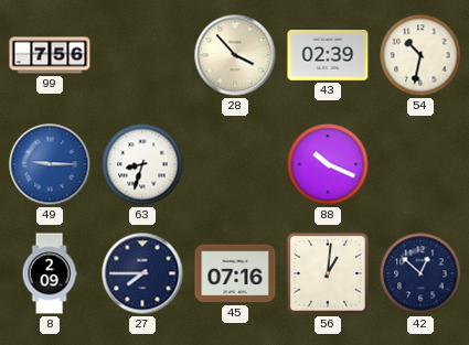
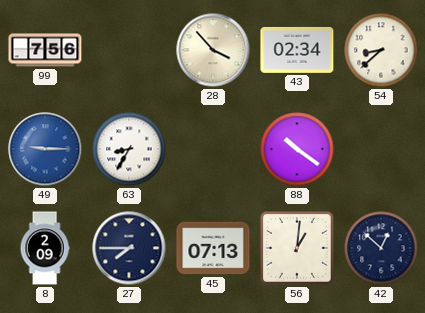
43: 02:39 -> 02:34 (297, 50)
54: 10:32 -> 8:38 (381, 50)
63: 8:33 -> 8:35 (129, 149)
88: 10:19 -> 10:21 (297, 149)
45: 07:16 -> 07:13 (213, 248)
